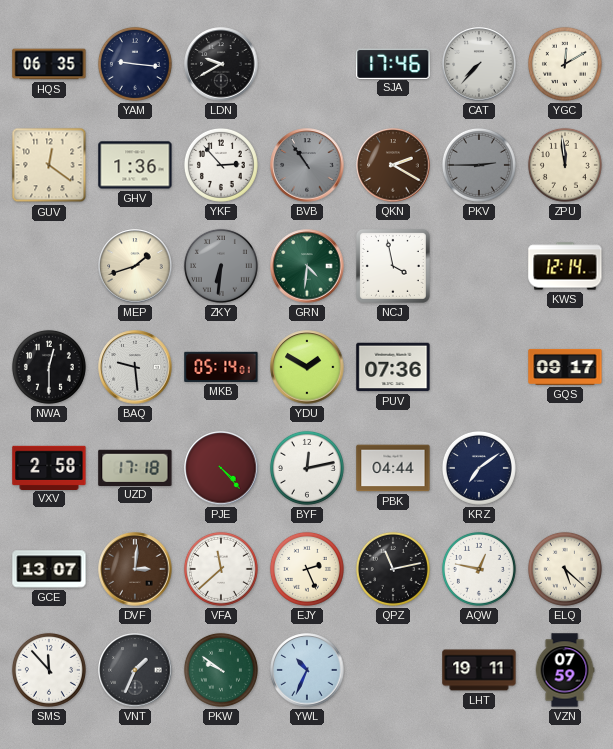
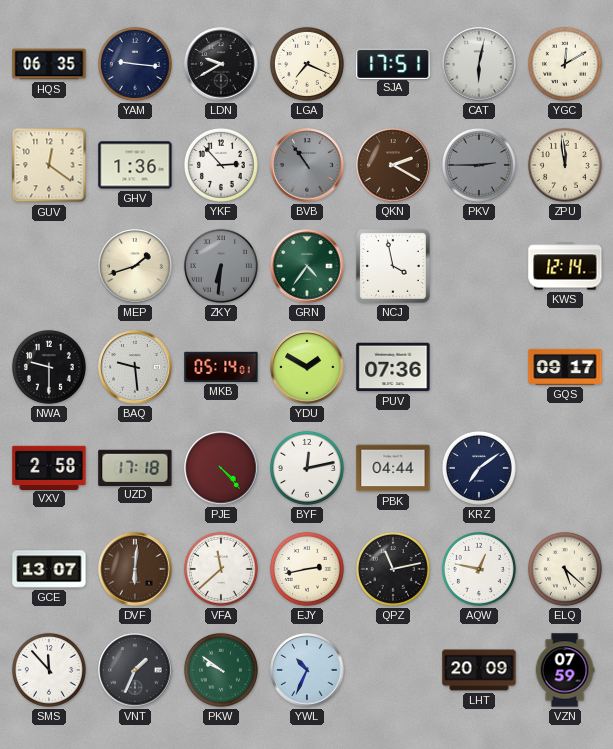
LGA: none -> 7:19 (307, 64)
SJA: 17:46 -> 17:51 (393, 63)
CAT: 7:37 -> 6:02 (479, 64)
GRN: 4:31 -> 4:36 (307, 266)
NWA: 12:30 -> 9:30 (49, 367)
DVF: 3:01 -> 6:01 (135, 569)
EJY: 2:26 -> 2:43 (307, 569)
LHT: 19:11 -> 20:09 (479, 670)
